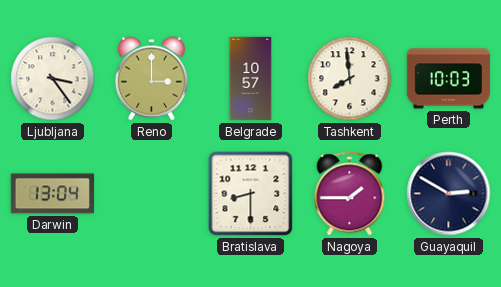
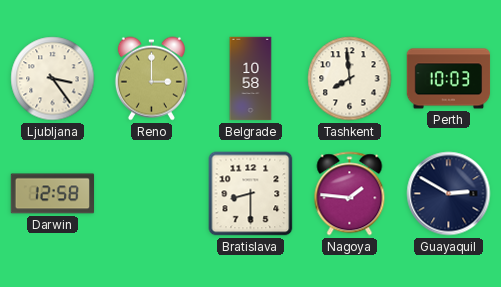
Belgrade: 10:57 -> 10:58 (251, 79)
Darwin: 13:04 -> 12:58 (53, 194)
Nagoya: 1:45 -> 1:46 (350, 194)
